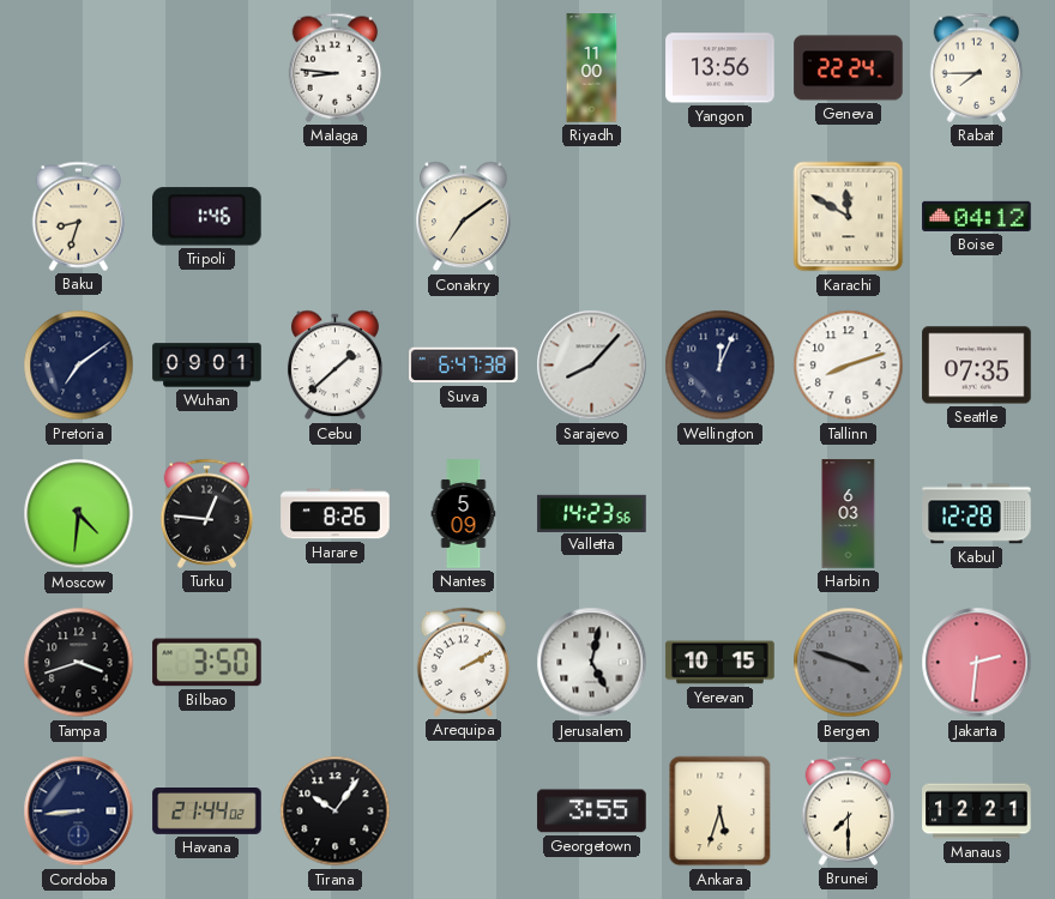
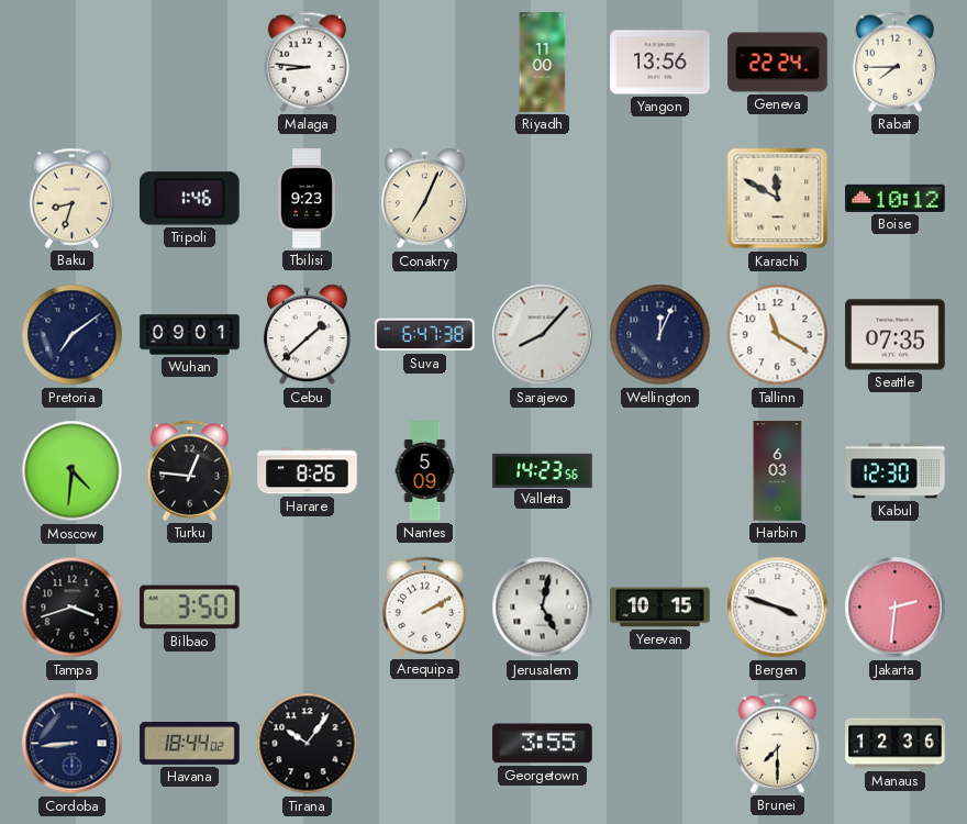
Tbilisi: none -> 9:23 (305, 199)
Conakry: 7:09 -> 7:04 (424, 199)
Boise: 04:12 -> 10:12 (896, 198)
Tallinn: 8:12 -> 11:20 (778, 335)
Kabul: 12:28 -> 12:30 (896, 471)
Bergen dial: grey -> white (778, 608)
Havana: 21:44 -> 18:44 (190, 744)
Ankara: 5:33 -> none (721, 811)
Manaus: 12:21 -> 12:36 (896, 744)
